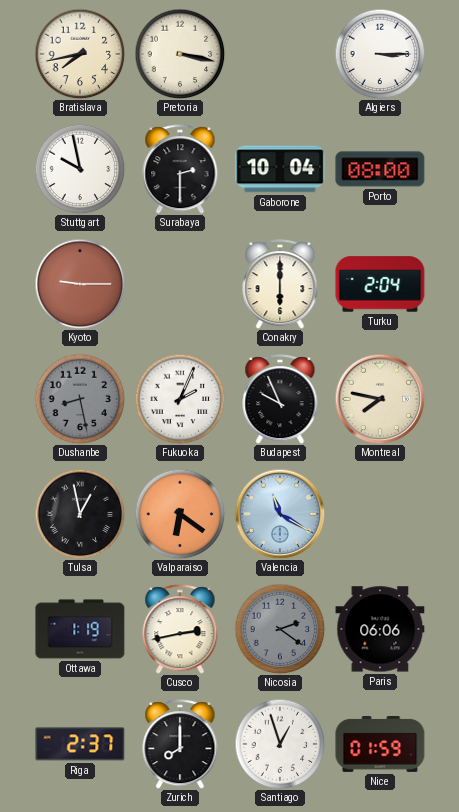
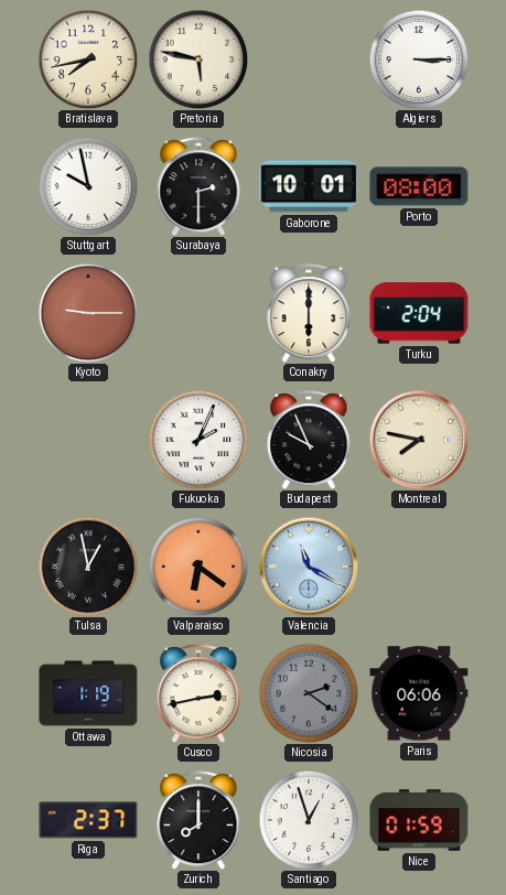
Pretoria: 3:17 -> 5:47 (198, 60)
Gaborone: 10:04 -> 10:01 (309, 186)
Dushanbe: 8:28 -> none (80, 399)
